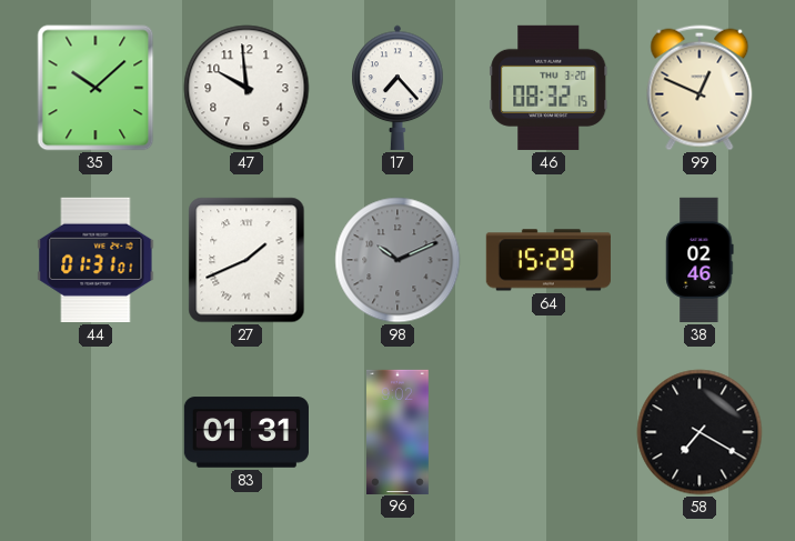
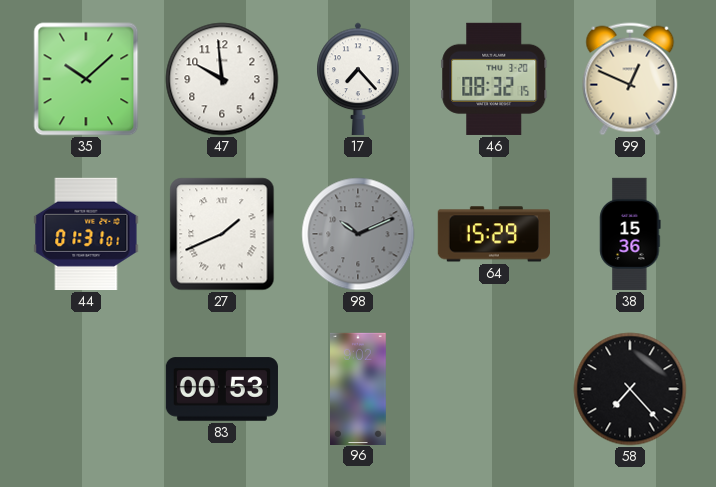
38: 02:46 -> 15:36 (630, 234)
83: 01:31 -> 00:53 (221, 389)
58: 7:20 -> 7:23 (630, 389)
